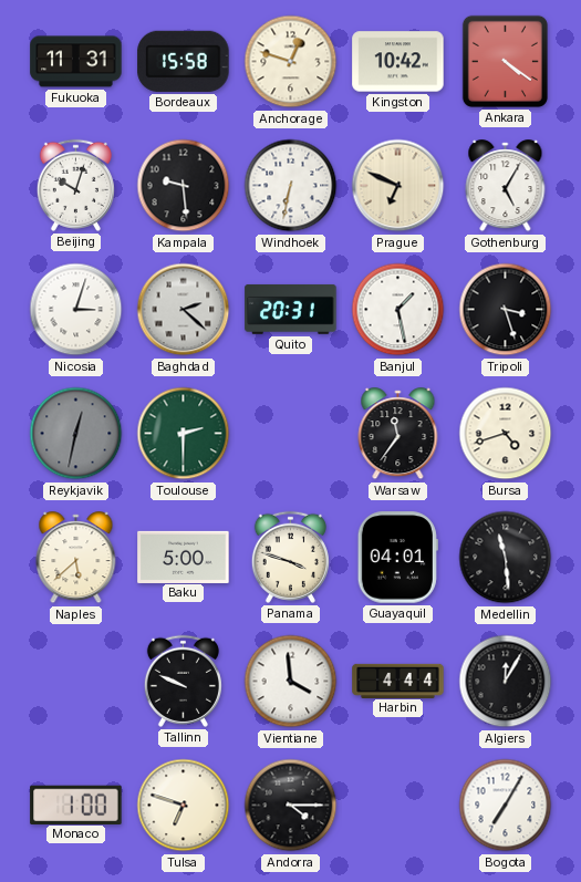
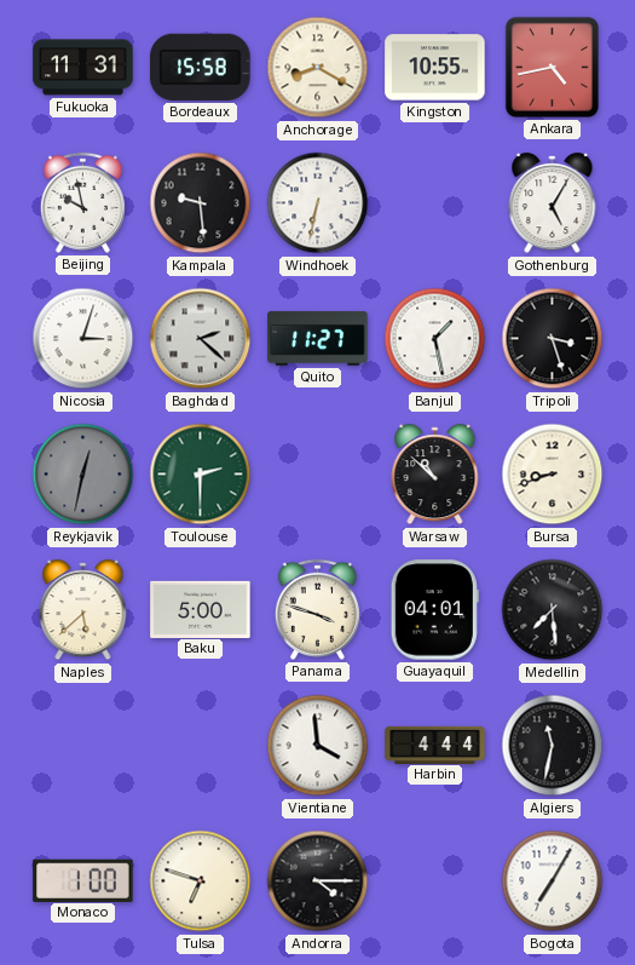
Anchorage: 12:48 -> 8:20 (318, 68)
Kingston: 10:42 -> 10:55 (435, 68)
Ankara: 4:21 -> 4:43 (552, 67)
Beijing: 10:03 -> 9:58 (82, 202)
Prague: 6:49 -> none (398, 186)
Quito: 20:31 -> 11:27 (318, 338)
Warsaw: 11:36 -> 10:52 (435, 475)
Bursa: 4:42 -> 8:42 (553, 475)
Medellin: 11:29 -> 7:29 (553, 610)
Tallinn: 9:49 -> none (183, 681)
Algiers: 12:05 -> 11:32 (553, 746)
